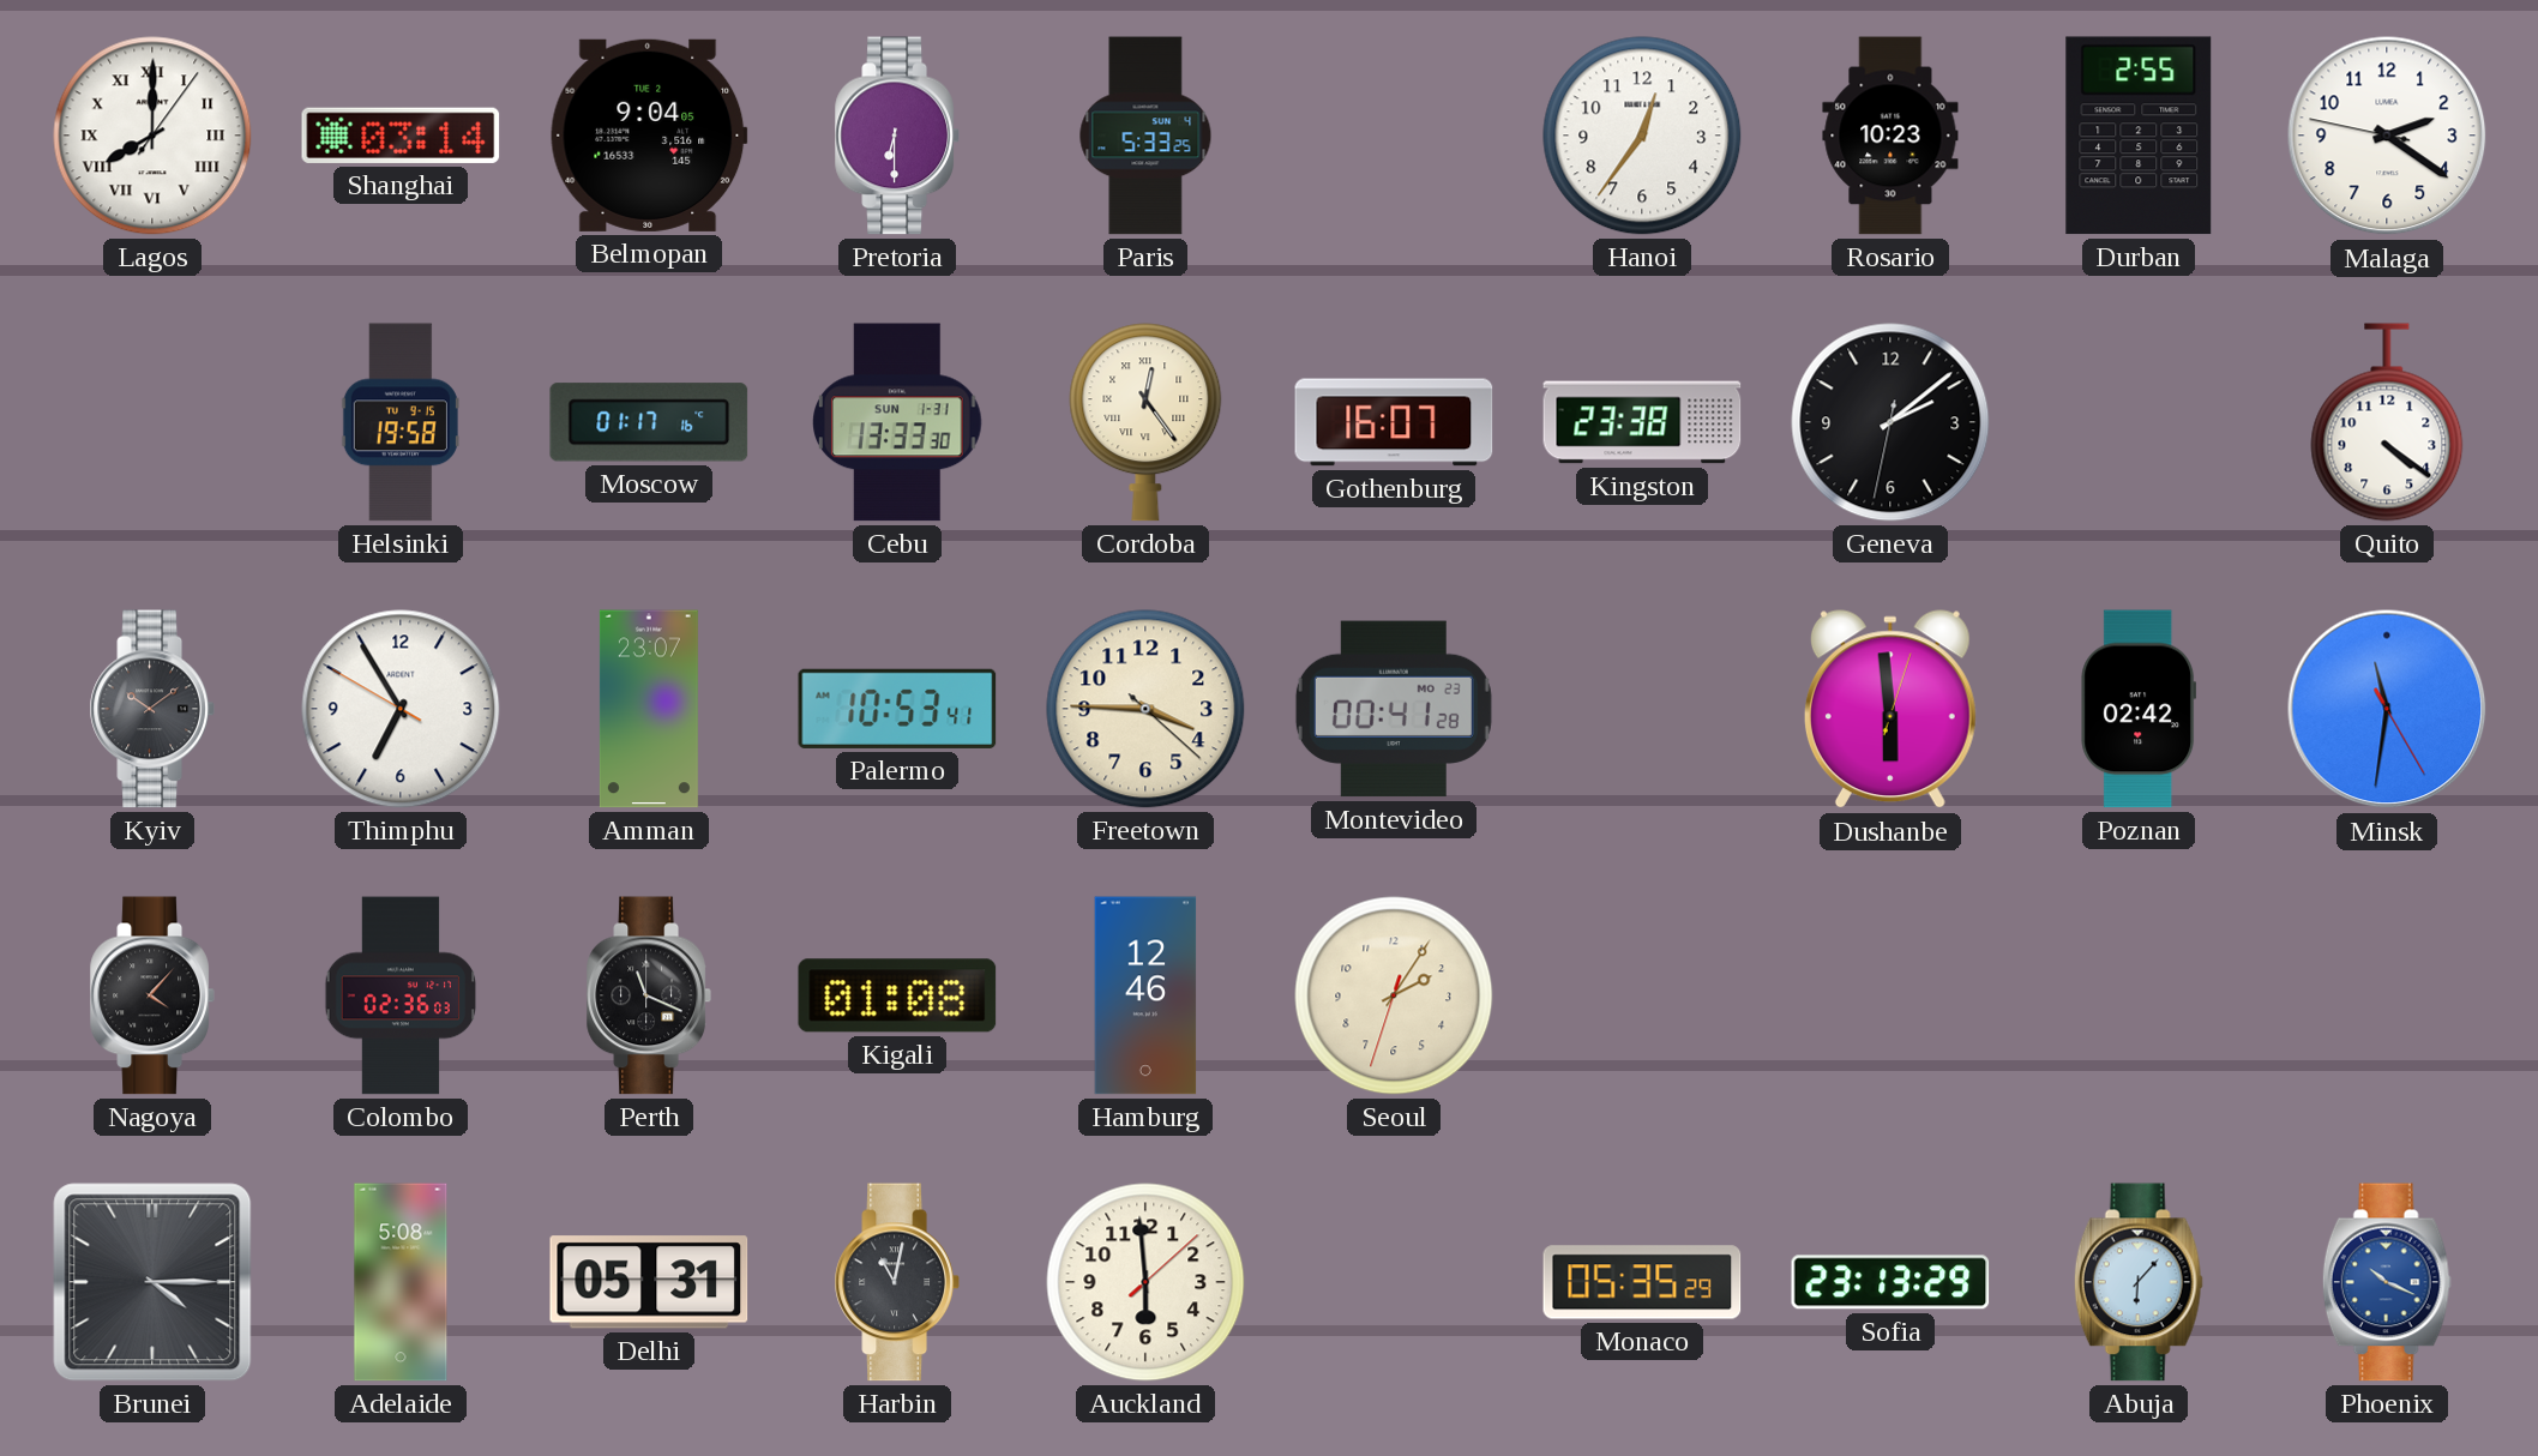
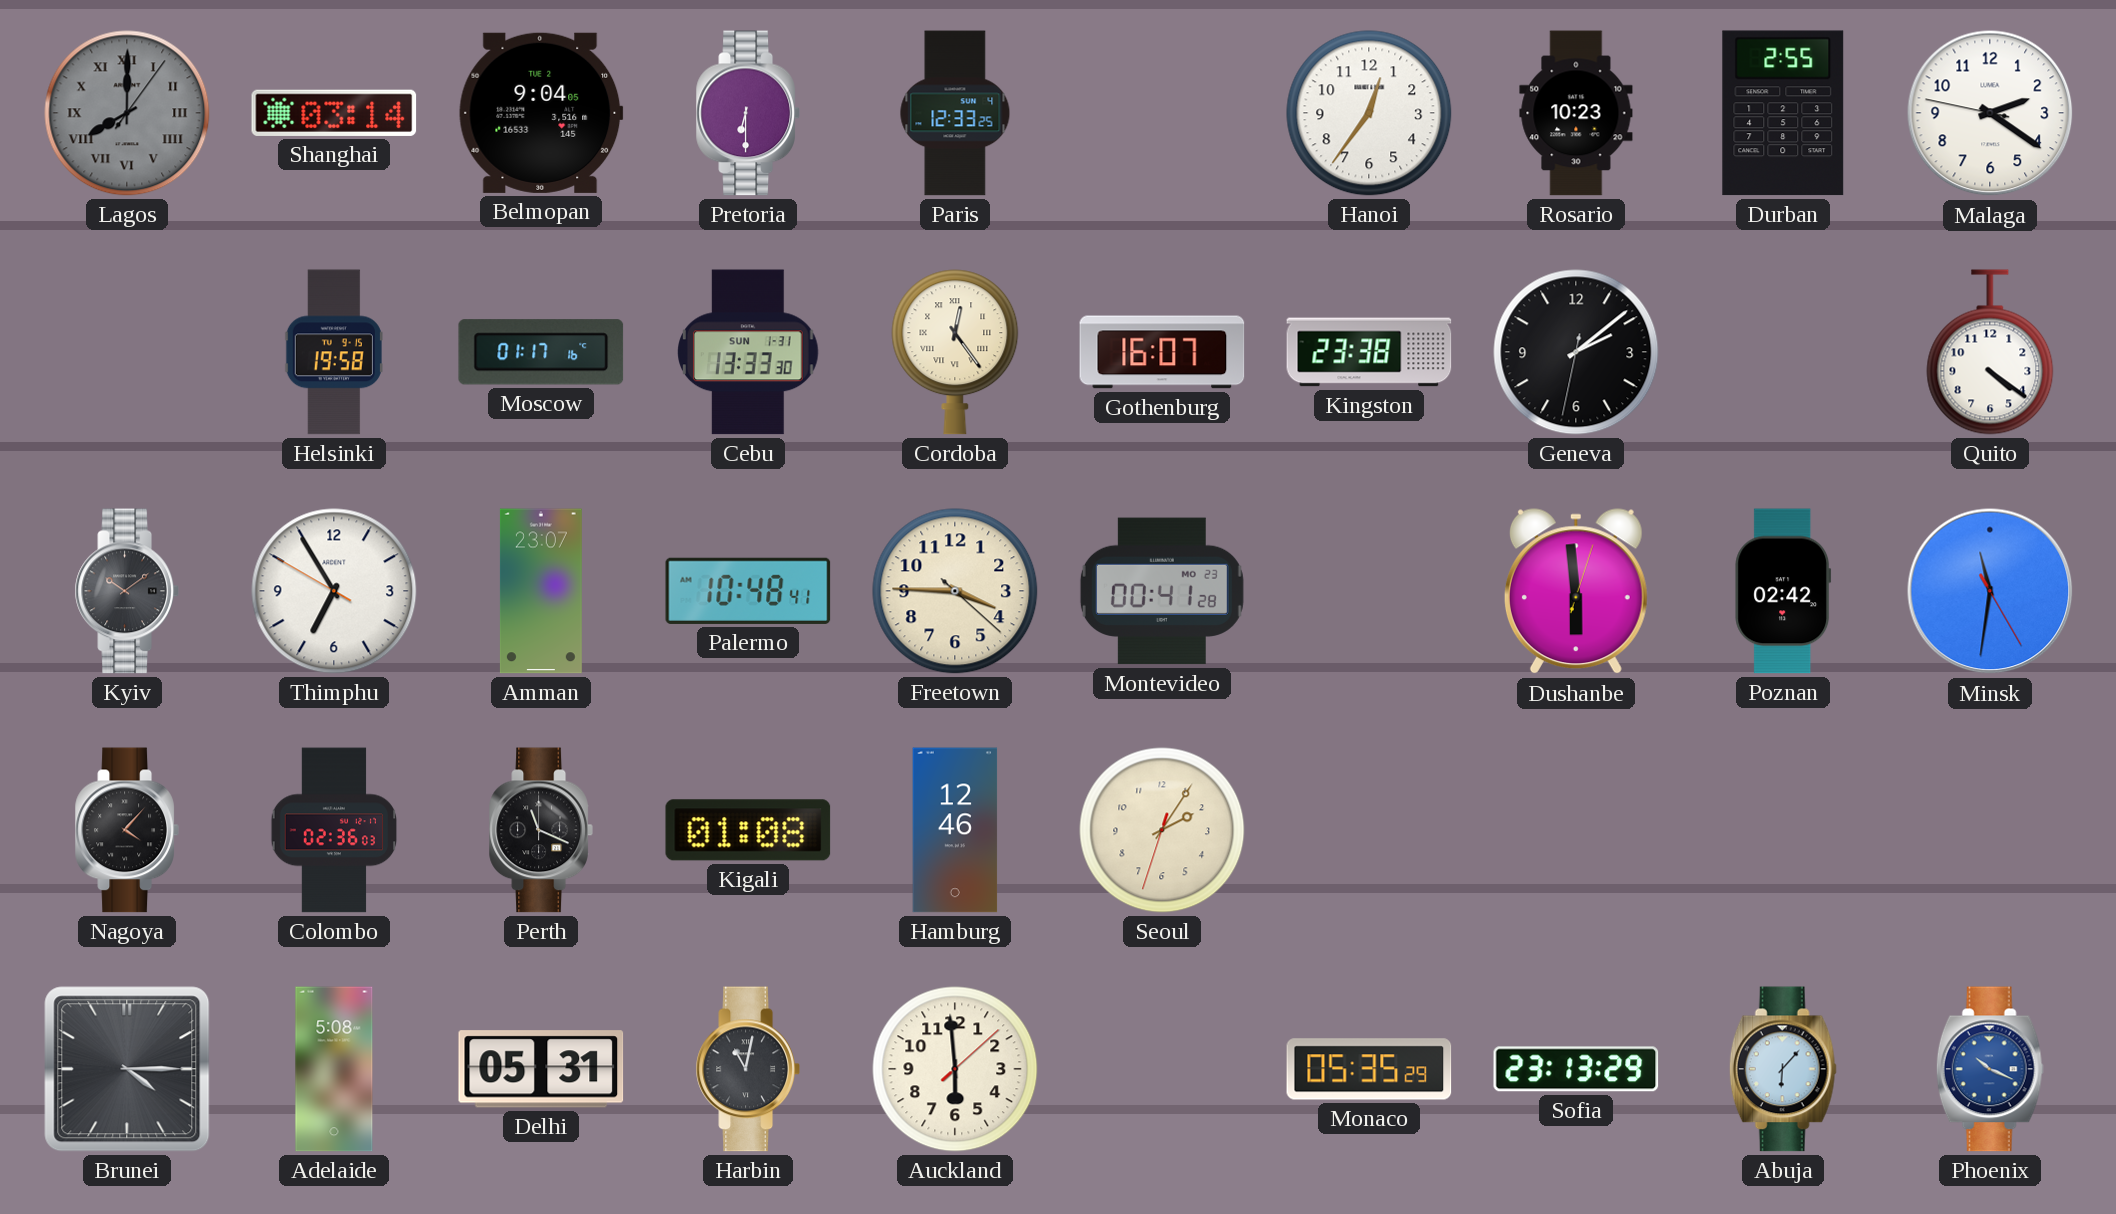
Lagos dial: white -> grey (127, 113)
Paris: 5:33 -> 12:33 (955, 113)
Palermo: 10:53 -> 10:48 (748, 591)
